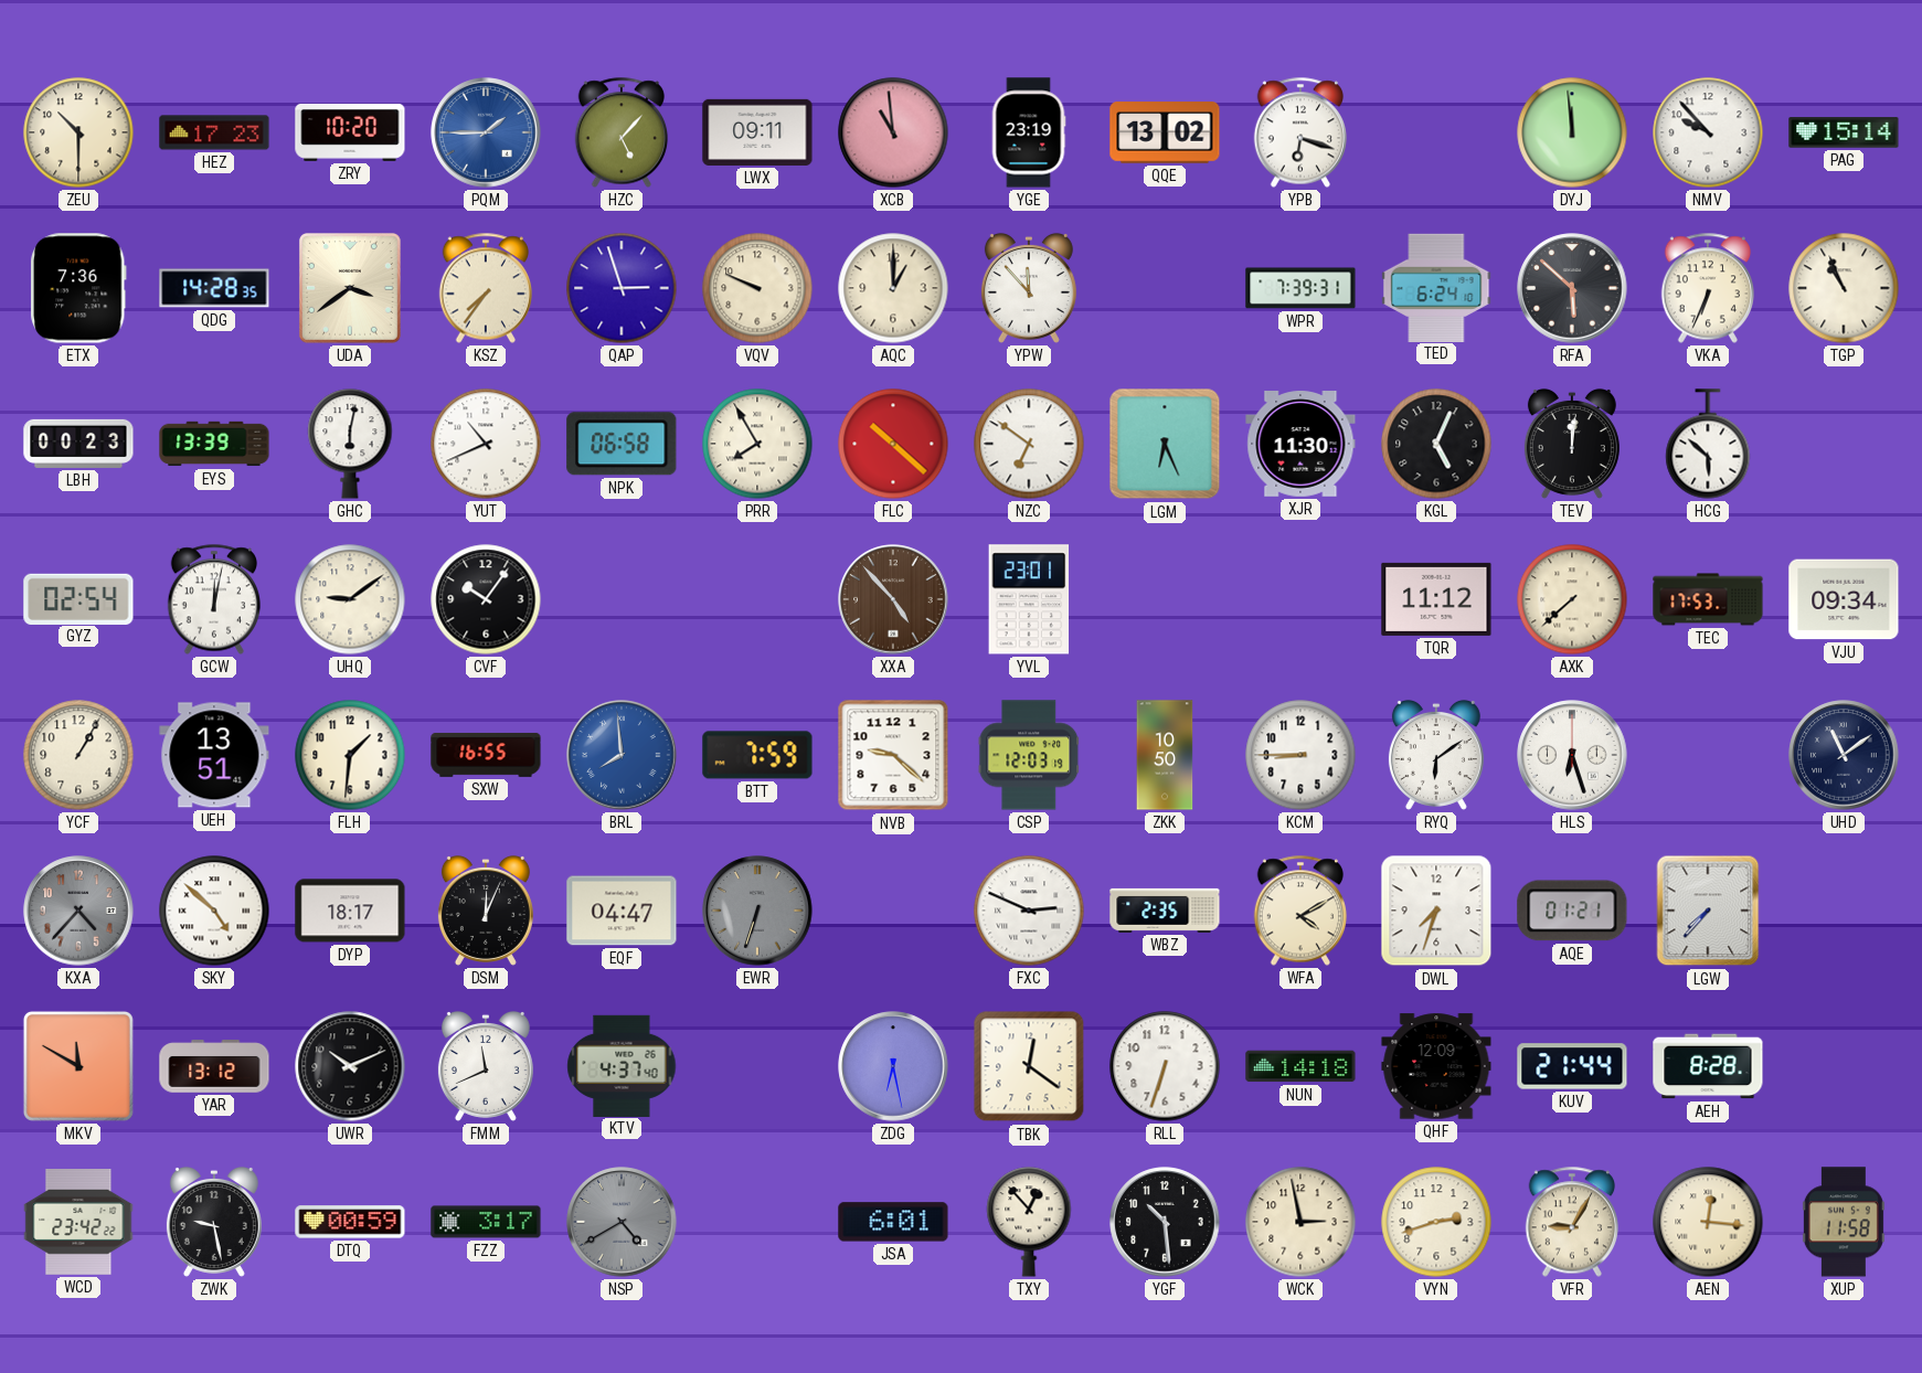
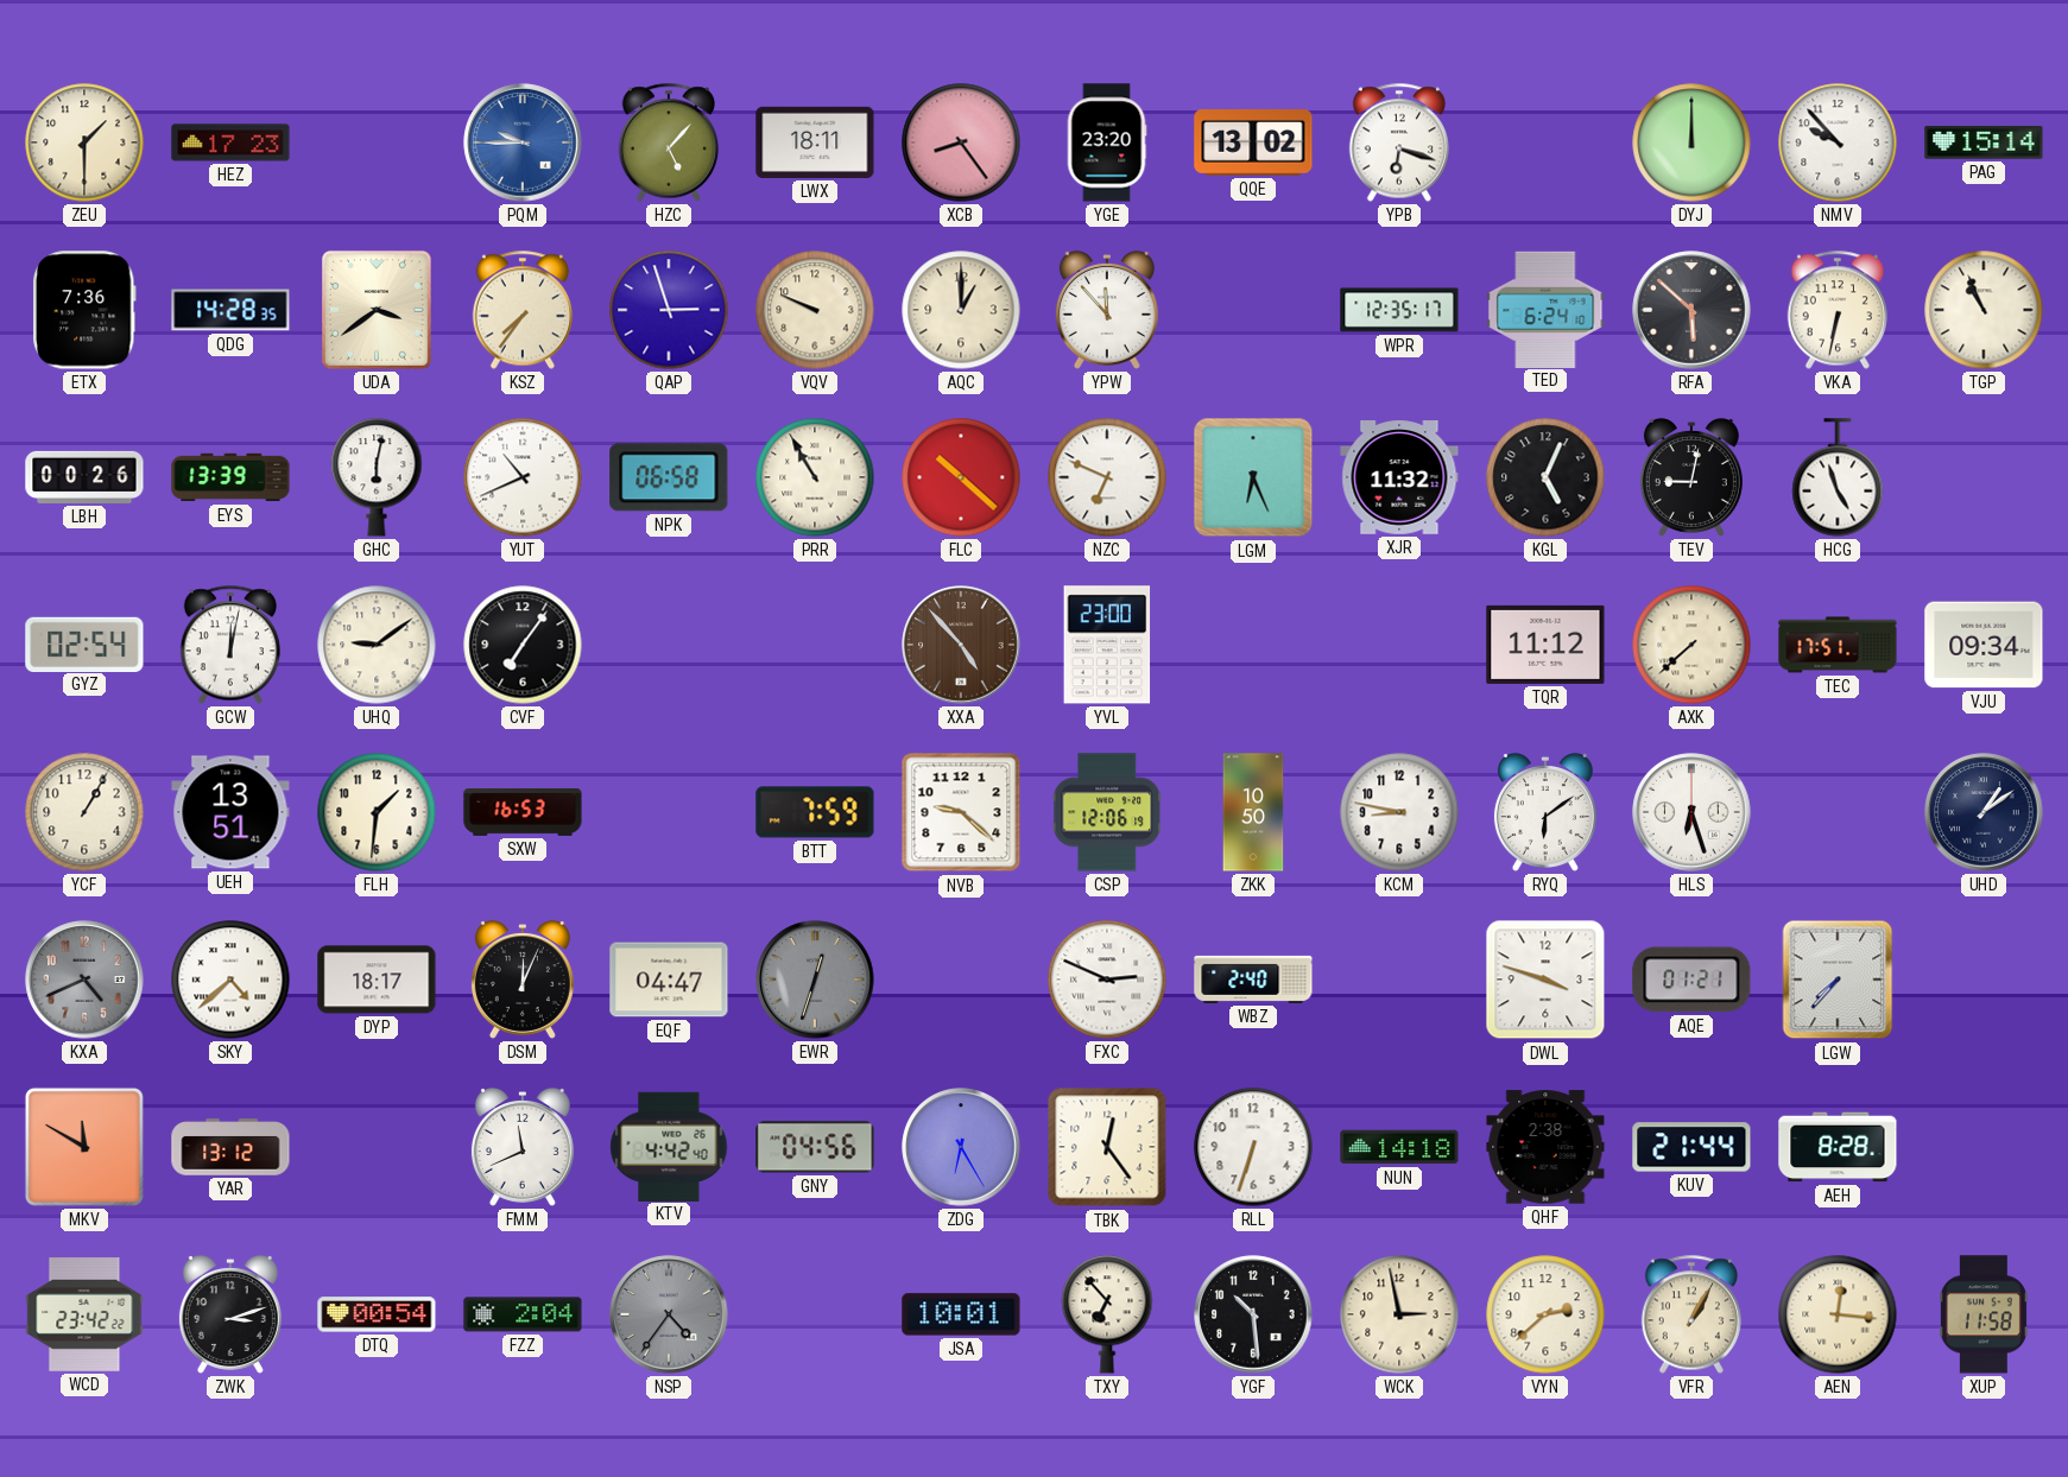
ZEU: 10:30 -> 1:30 (84, 142)
ZRY: 10:20 -> none (350, 132)
PQM: 1:45 -> 9:45 (523, 142)
LWX: 09:11 -> 18:11 (815, 142)
XCB: 10:59 -> 8:24 (961, 142)
YGE: 23:19 -> 23:20 (1107, 142)
DYJ: 11:59 -> 12:00 (1691, 142)
WPR: 7:39 -> 12:35 (1399, 310)
VKA: 6:34 -> 6:32 (1836, 310)
LBH: 00:23 -> 00:26 (84, 477)
PRR: 7:55 -> 10:55 (815, 477)
NZC: 6:51 -> 6:49 (1107, 477)
XJR: 11:30 -> 11:32 (1399, 478)
TEV: 12:01 -> 9:02 (1691, 477)
HCG: 5:52 -> 4:57 (1838, 477)
CVF: 10:06 -> 7:06 (523, 645)
YVL: 23:01 -> 23:00 (1107, 645)
TEC: 17:53 -> 17:51 (1838, 645)
SXW: 16:55 -> 16:53 (523, 812)
BRL: 7:59 -> none (622, 755)
CSP: 12:03 -> 12:06 (1107, 812)
KCM: 8:45 -> 8:47 (1399, 812)
UHD: 11:09 -> 1:09 (1984, 812)
KXA: 4:37 -> 4:41 (84, 980)
SKY: 4:52 -> 4:38 (230, 980)
EWR: 6:33 -> 12:33 (815, 980)
WBZ: 2:35 -> 2:40 (1253, 980)
WFA: 4:10 -> none (1299, 911)
DWL: 7:33 -> 3:48 (1545, 980)
UWR: 10:11 -> none (350, 1066)
KTV: 4:37 -> 4:42 (669, 1146)
GNY: none -> 04:56 (815, 1147)
ZDG: 6:28 -> 6:25 (961, 1147)
TBK: 12:21 -> 12:24 (1107, 1147)
QHF: 12:09 -> 2:38 (1545, 1147)
ZWK: 9:28 -> 3:12 (230, 1314)
DTQ: 00:59 -> 00:54 (377, 1314)
FZZ: 3:17 -> 2:04 (523, 1314)
NSP: 4:40 -> 4:36 (669, 1314)
JSA: 6:01 -> 10:01 (961, 1314)
TXY: 12:53 -> 6:53 (1107, 1314)
VYN: 2:42 -> 2:38 (1545, 1314)
VFR: 9:05 -> 1:05 (1690, 1314)
